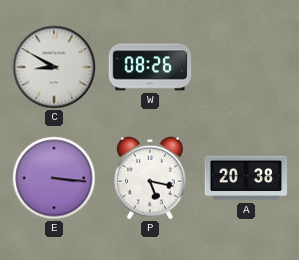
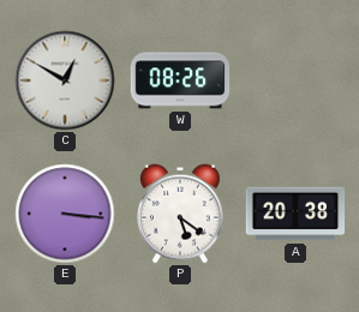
C: 8:50 -> 12:50 (65, 80)
P: 5:17 -> 5:21 (181, 214)
